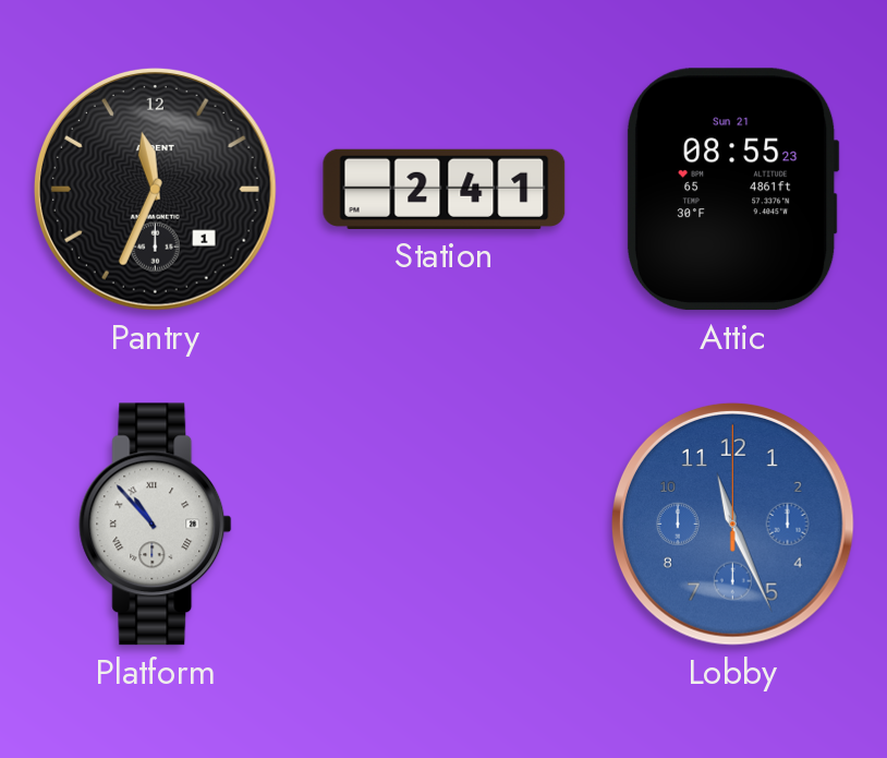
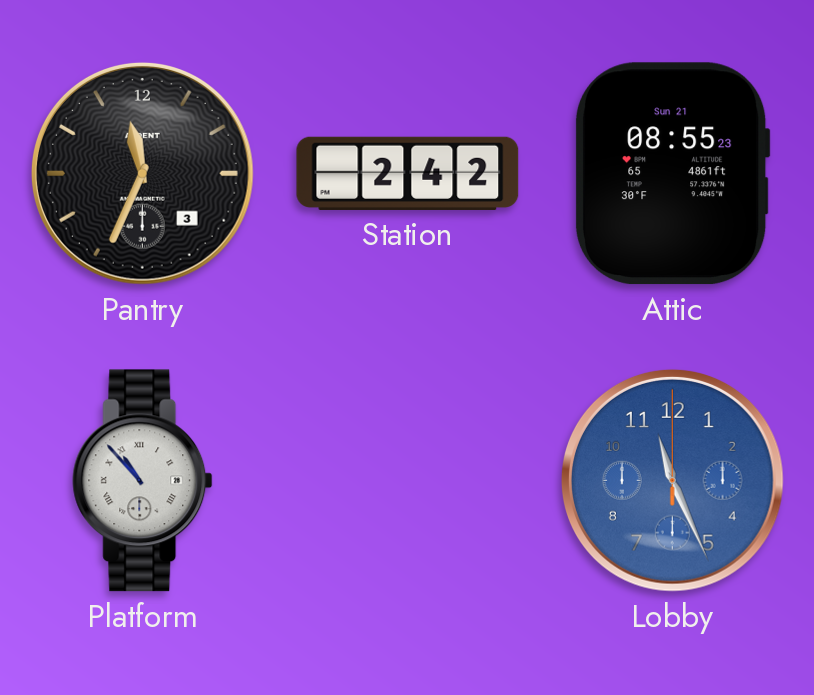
Pantry date: 1 -> 3 (142, 173)
Station: 2:41 -> 2:42 (408, 173)
